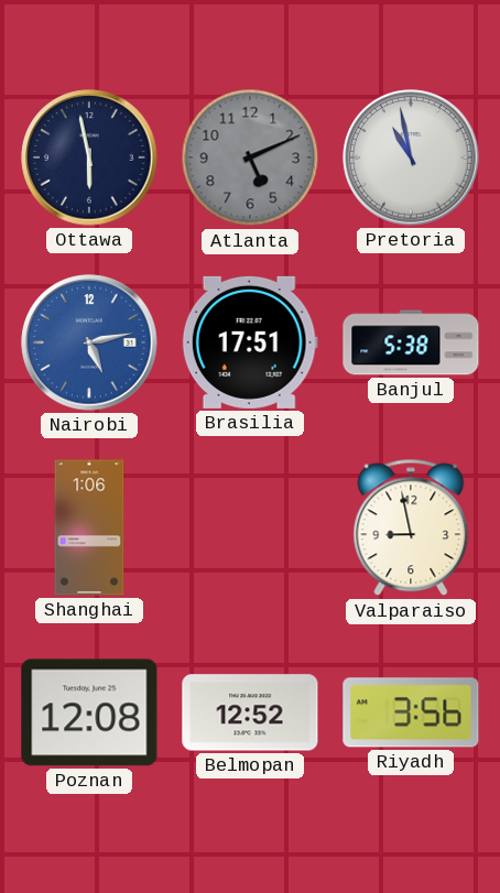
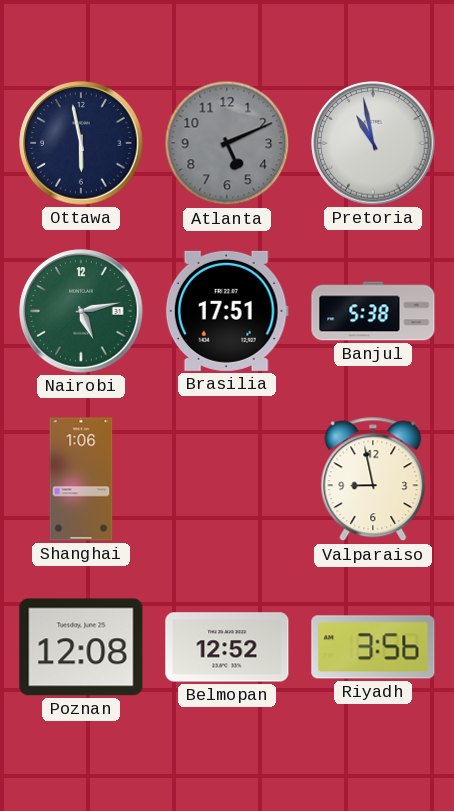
Nairobi dial: blue -> green (81, 311)
